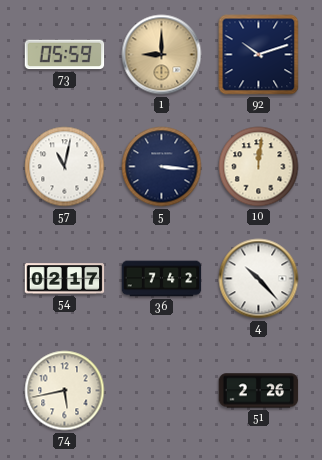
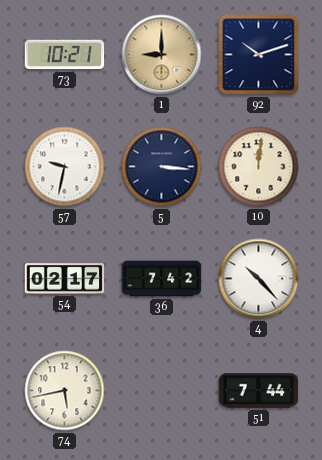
73: 05:59 -> 10:21 (65, 55)
57: 11:02 -> 9:32 (65, 167)
51: 2:26 -> 7:44 (259, 391)
